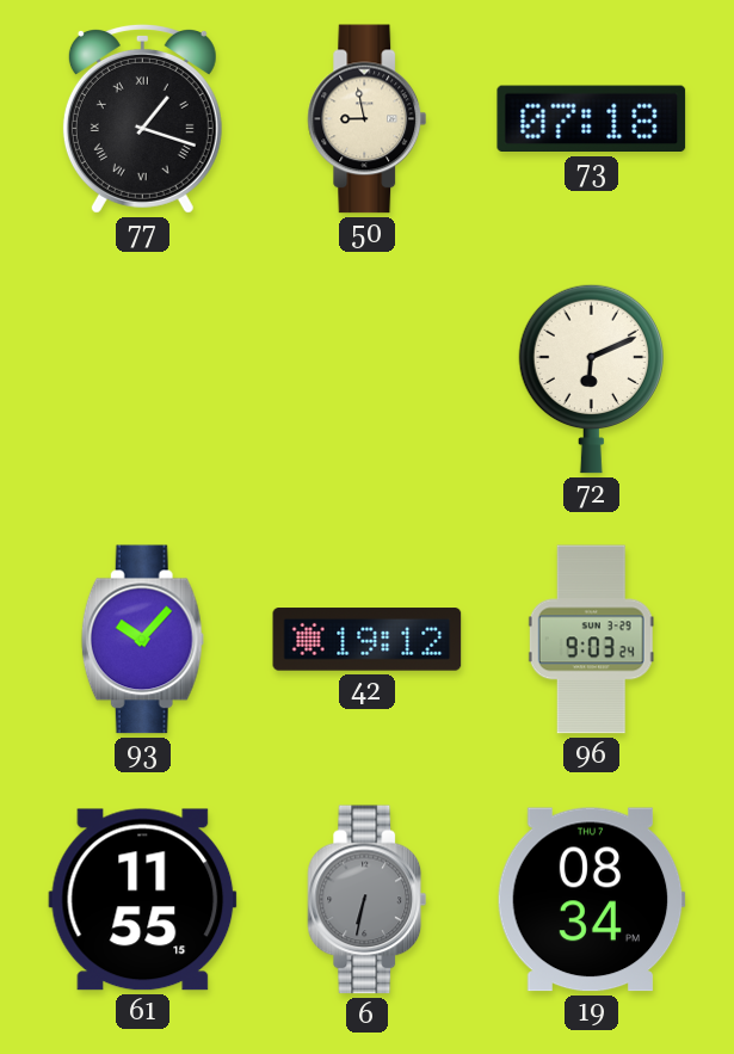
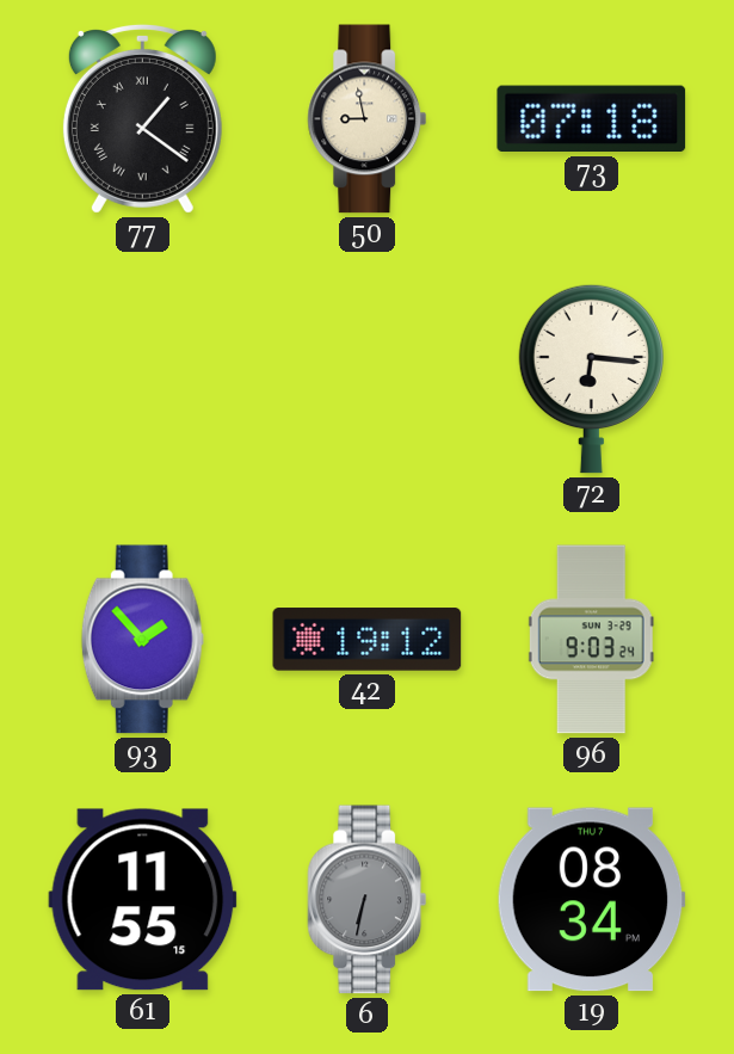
77: 1:18 -> 1:21 (142, 118)
72: 6:11 -> 6:16 (591, 378)
93: 10:07 -> 1:53 (142, 640)
